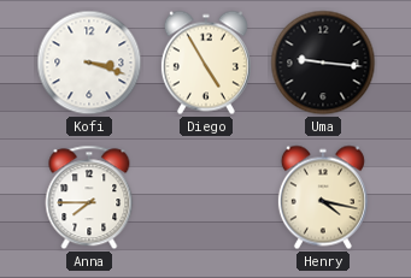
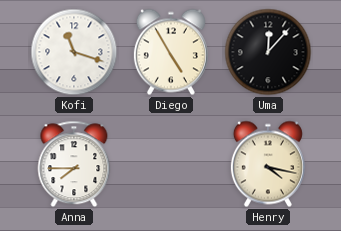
Kofi: 3:18 -> 11:18 (74, 52)
Uma: 9:16 -> 12:07 (268, 52)
